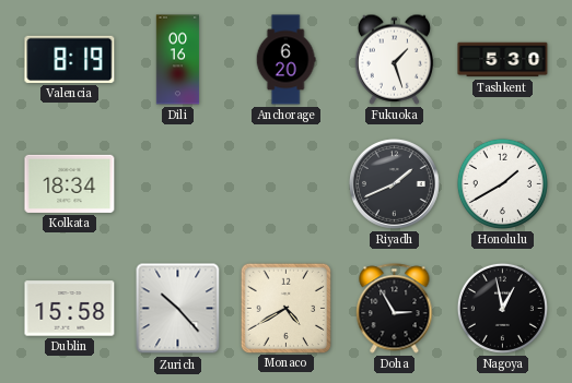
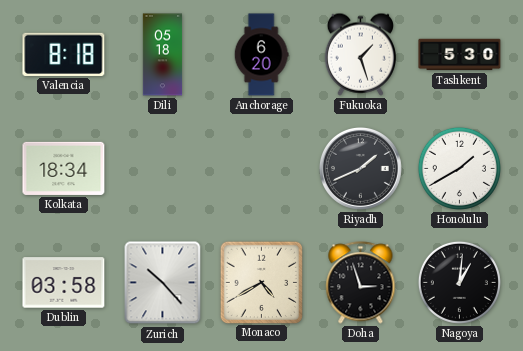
Valencia: 8:19 -> 8:18 (64, 54)
Dili: 00:16 -> 05:18 (163, 55)
Dublin: 15:58 -> 03:58 (64, 283)
Doha: 2:55 -> 2:57 (361, 283)
Nagoya: 12:58 -> 1:01 (459, 282)
